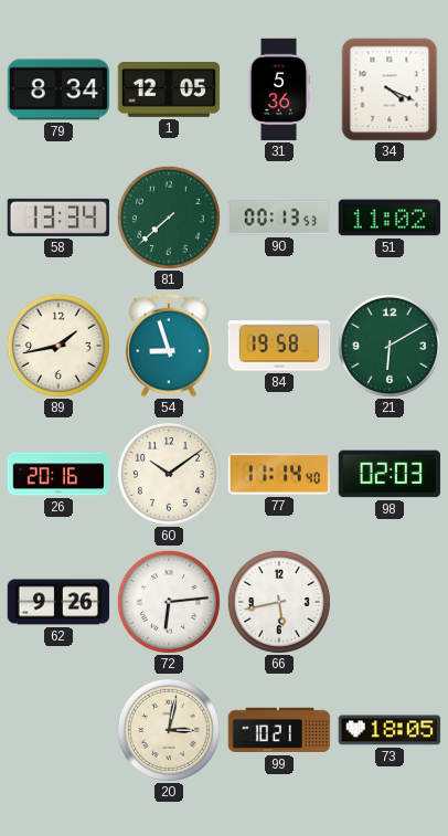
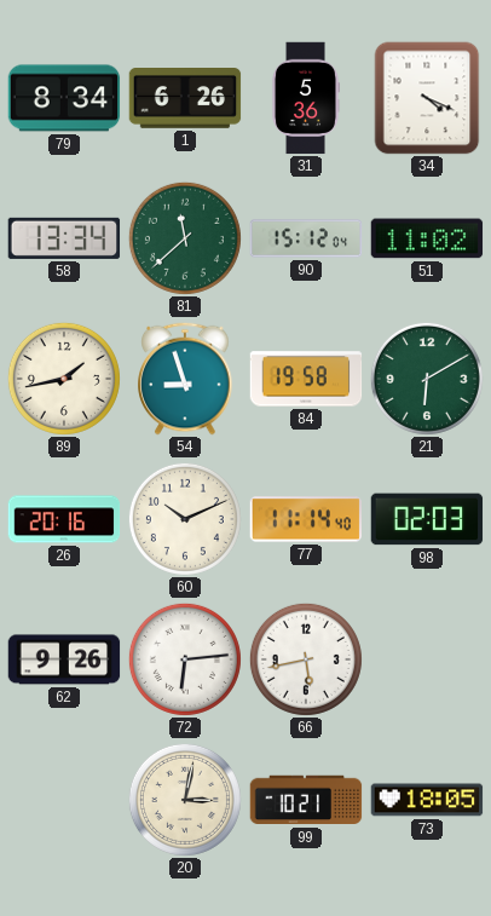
1: 12:05 -> 6:26 (185, 99)
81: 7:38 -> 11:38 (185, 238)
90: 00:13 -> 15:12 (306, 238)
60: 10:09 -> 10:11 (185, 519)
